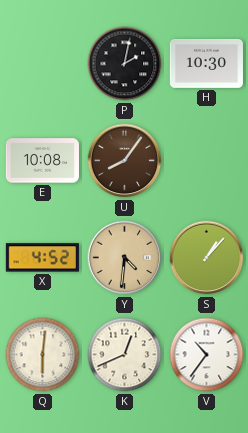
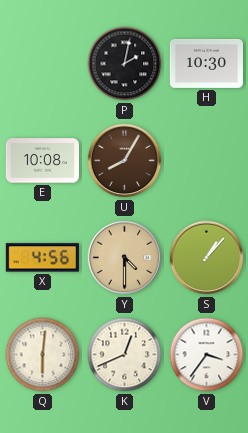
U: 8:06 -> 8:05 (125, 161)
X: 4:52 -> 4:56 (42, 258)
Y: 4:31 -> 4:30 (125, 258)
V: 10:36 -> 3:36 (207, 355)
